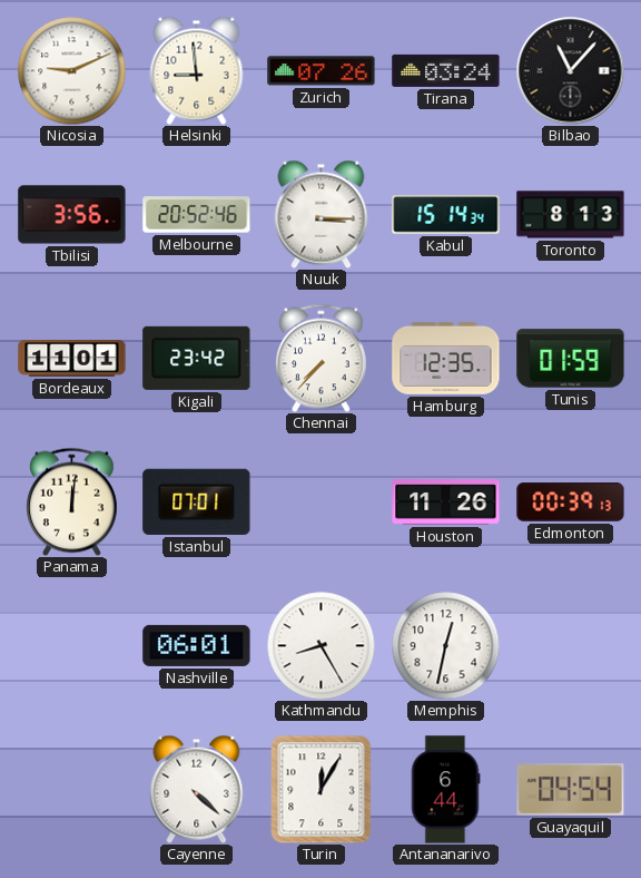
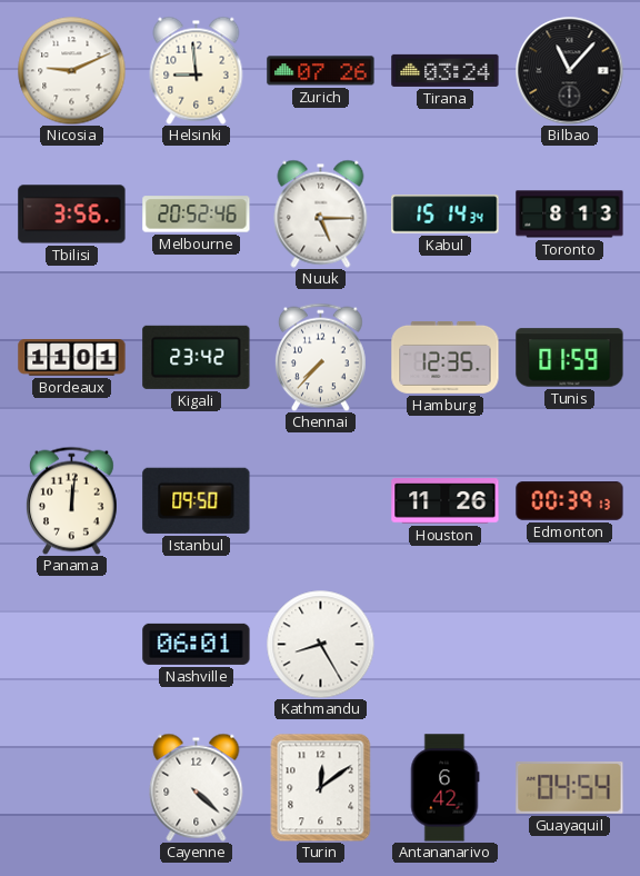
Nuuk: 3:15 -> 5:15 (321, 213)
Istanbul: 07:01 -> 09:50 (197, 500)
Memphis: 12:32 -> none (445, 645)
Turin: 12:05 -> 12:09 (321, 787)
Antananarivo: 6:44 -> 6:42 (444, 788)
